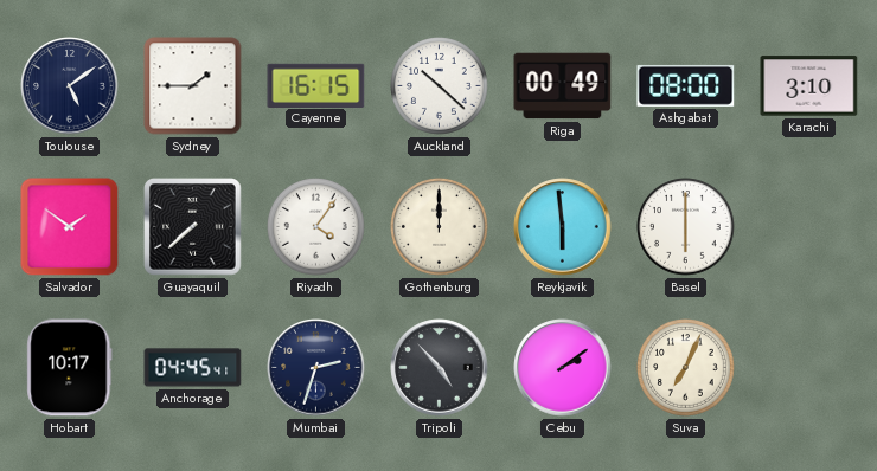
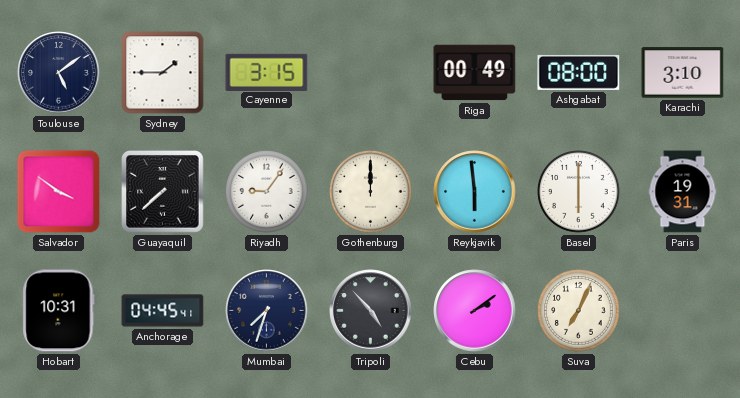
Cayenne: 16:15 -> 3:15 (267, 72)
Auckland: 10:22 -> none (440, 86)
Salvador: 1:51 -> 3:51 (59, 192)
Riyadh: 4:06 -> 9:06 (267, 192)
Paris: none -> 19:31 (683, 192)
Hobart: 10:17 -> 10:31 (59, 311)
Mumbai: 2:33 -> 7:33 (267, 311)
